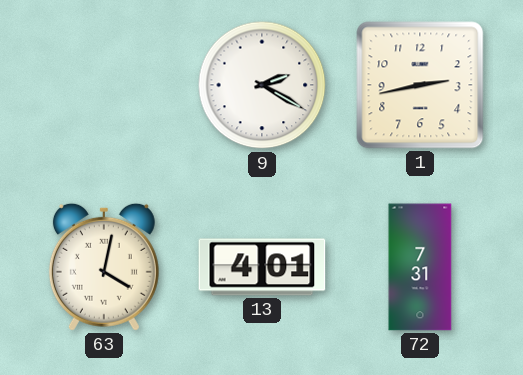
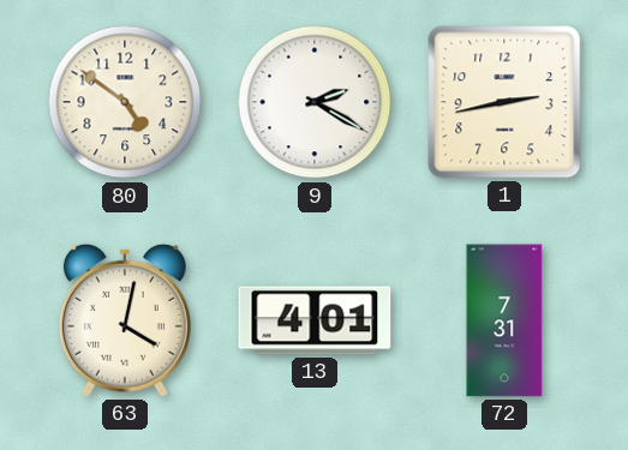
80: none -> 4:51 (125, 102)
